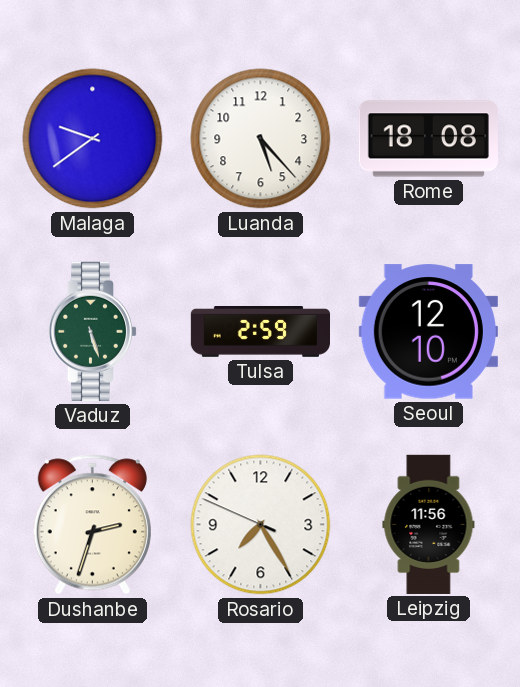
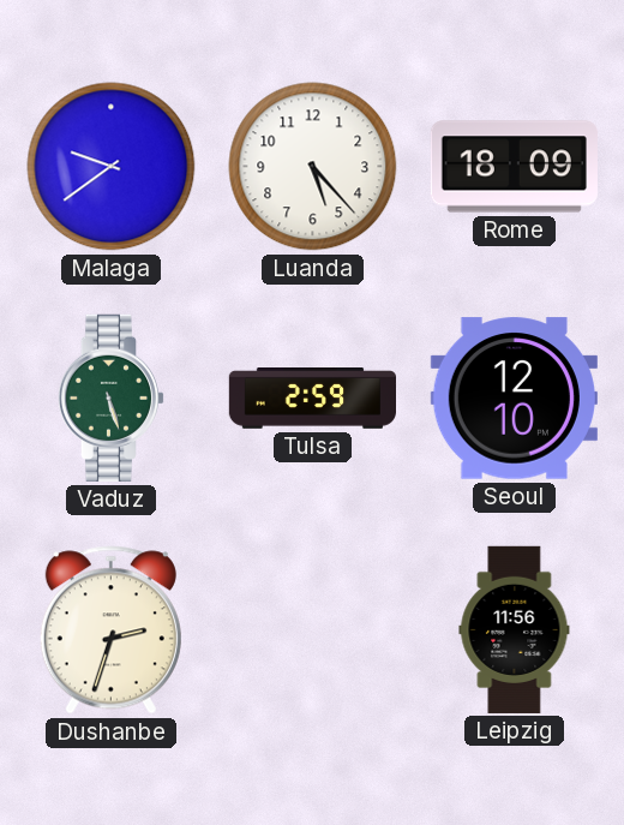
Rome: 18:08 -> 18:09 (514, 167)
Rosario: 7:24 -> none (261, 525)
